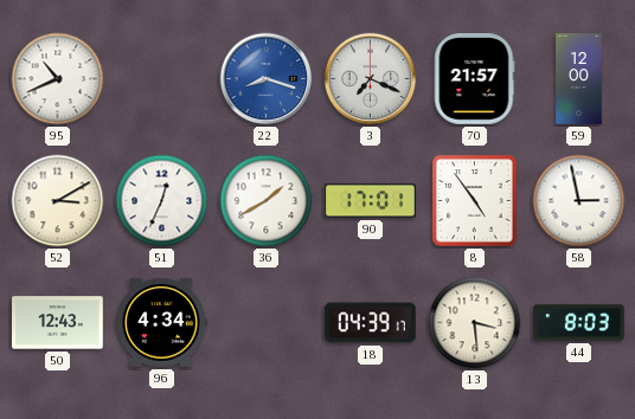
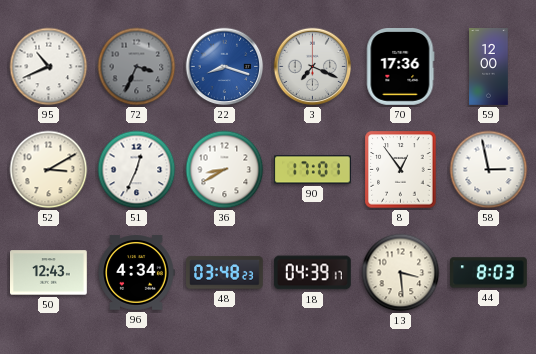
72: none -> 3:34 (137, 67)
70: 21:57 -> 17:36 (400, 67)
36: 1:40 -> 8:40 (225, 170)
8: 4:54 -> 12:54 (401, 170)
48: none -> 03:48 (225, 273)
